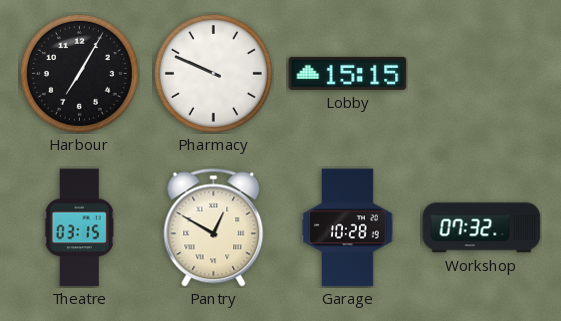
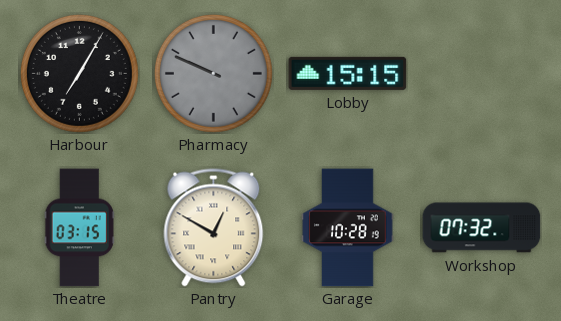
Pharmacy dial: white -> grey (213, 73)
